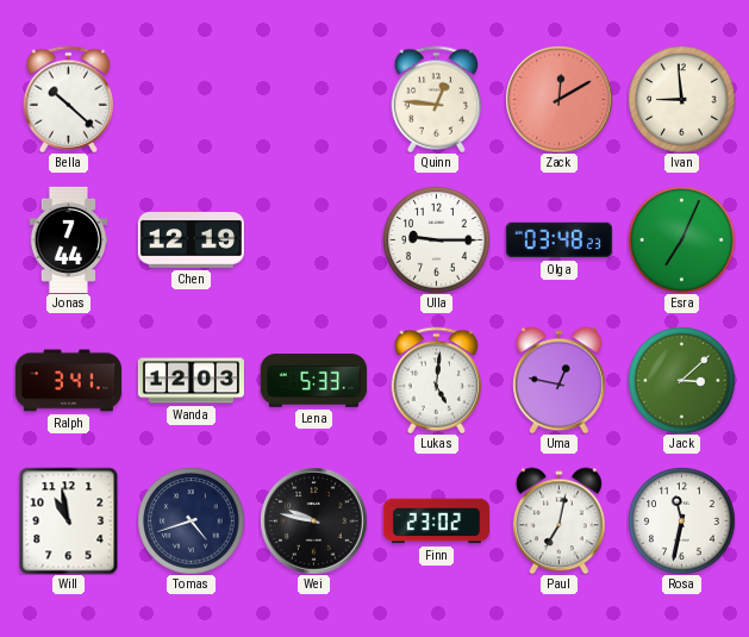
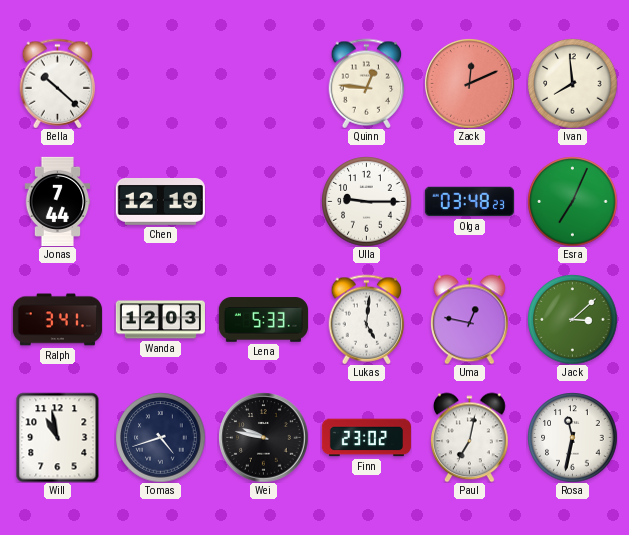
Zack: 12:10 -> 12:11 (469, 83)
Ivan: 8:59 -> 7:59 (572, 83)
